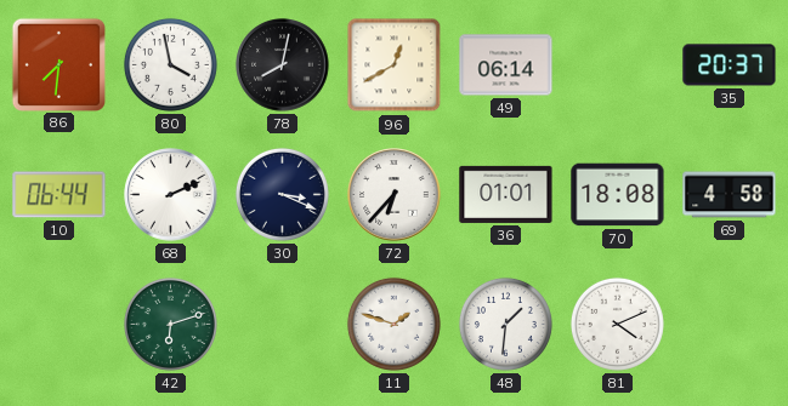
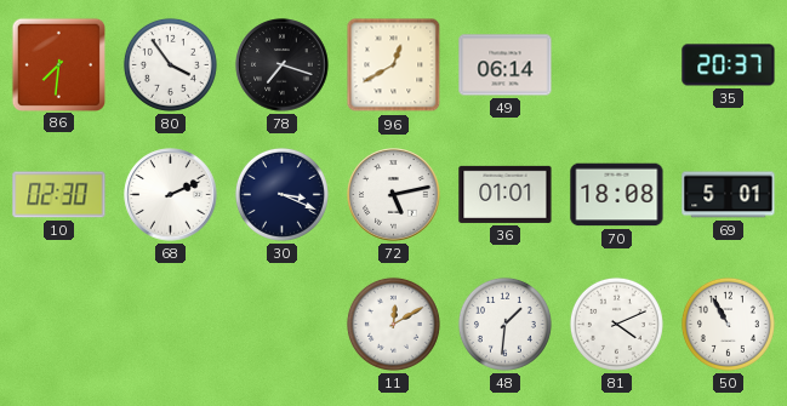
80: 3:58 -> 3:54 (170, 64)
78: 8:02 -> 7:18 (283, 65)
10: 06:44 -> 02:30 (59, 195)
72: 6:37 -> 5:13 (394, 195)
69: 4:58 -> 5:01 (729, 195)
42: 6:12 -> none (170, 324)
11: 1:48 -> 12:10 (393, 324)
50: none -> 10:55 (728, 324)
